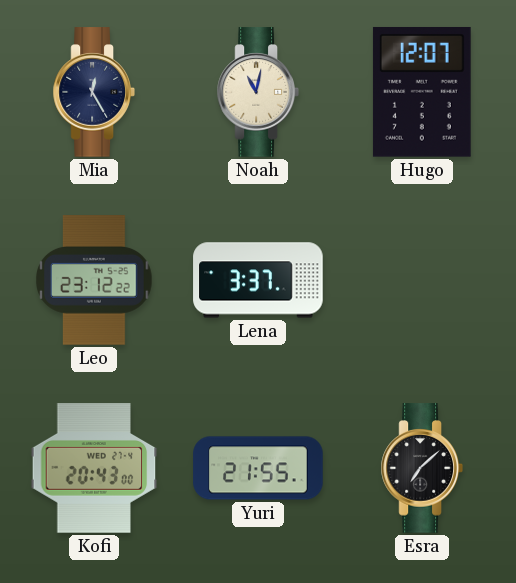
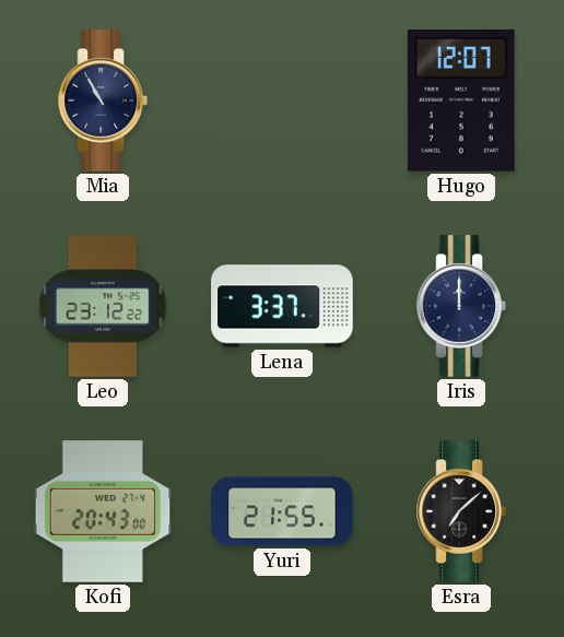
Mia: 12:25 -> 10:55 (103, 101)
Noah: 11:02 -> none (258, 92)
Iris: none -> 12:00 (461, 306)
